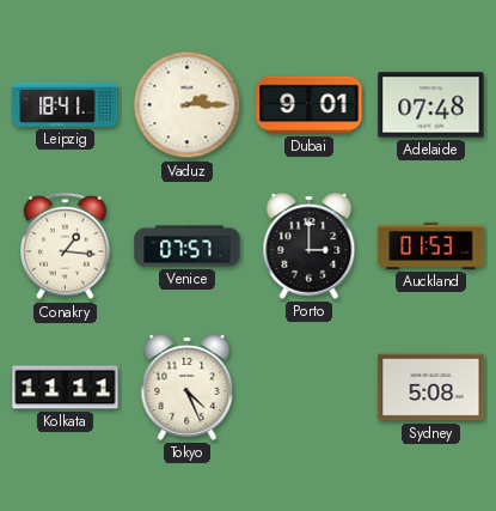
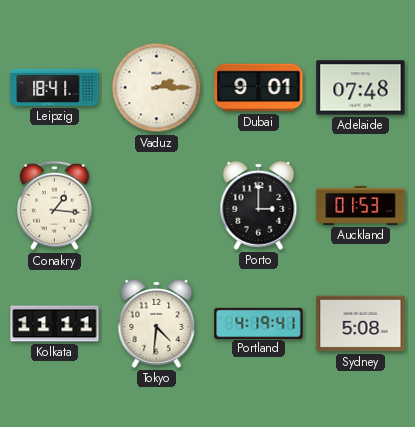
Venice: 07:57 -> none (188, 247)
Tokyo: 4:26 -> 4:31 (157, 323)
Portland: none -> 4:19 (259, 323)
